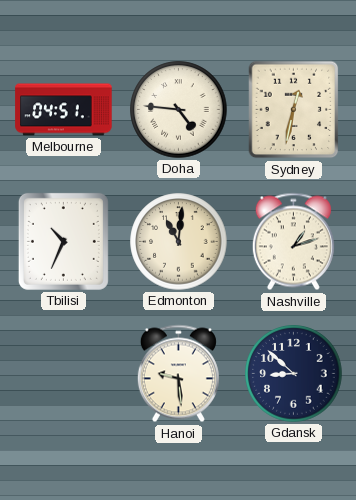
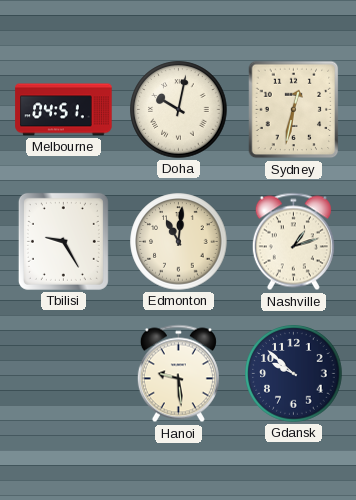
Doha: 4:46 -> 10:02 (179, 110)
Tbilisi: 10:34 -> 9:25 (63, 241)
Gdansk: 8:52 -> 9:52 (294, 374)
